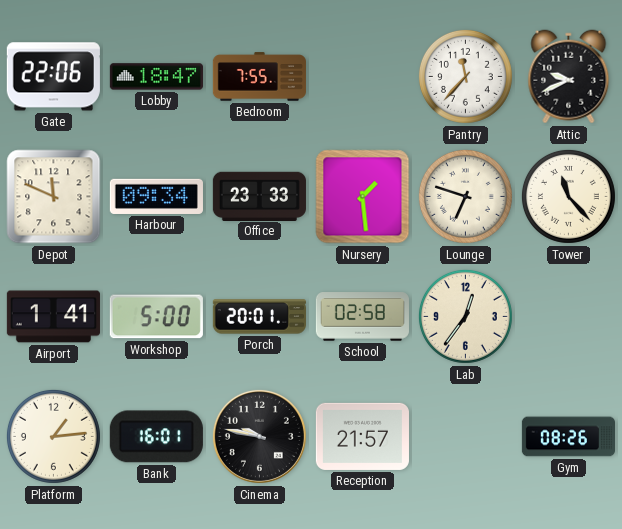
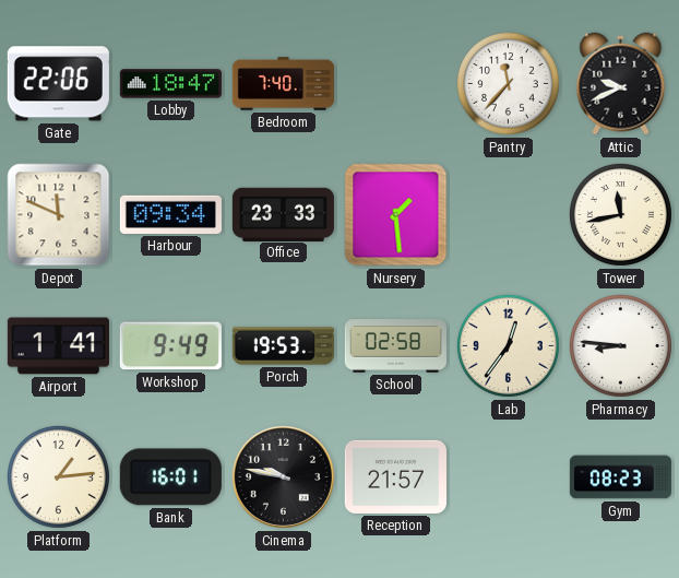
Bedroom: 7:55 -> 7:40 (283, 84)
Lounge: 6:48 -> none (465, 196)
Tower: 11:23 -> 11:43 (620, 214)
Workshop: 5:00 -> 9:49 (170, 346)
Porch: 20:01 -> 19:53 (283, 346)
Pharmacy: none -> 8:46 (620, 345)
Gym: 08:26 -> 08:23 (620, 477)
